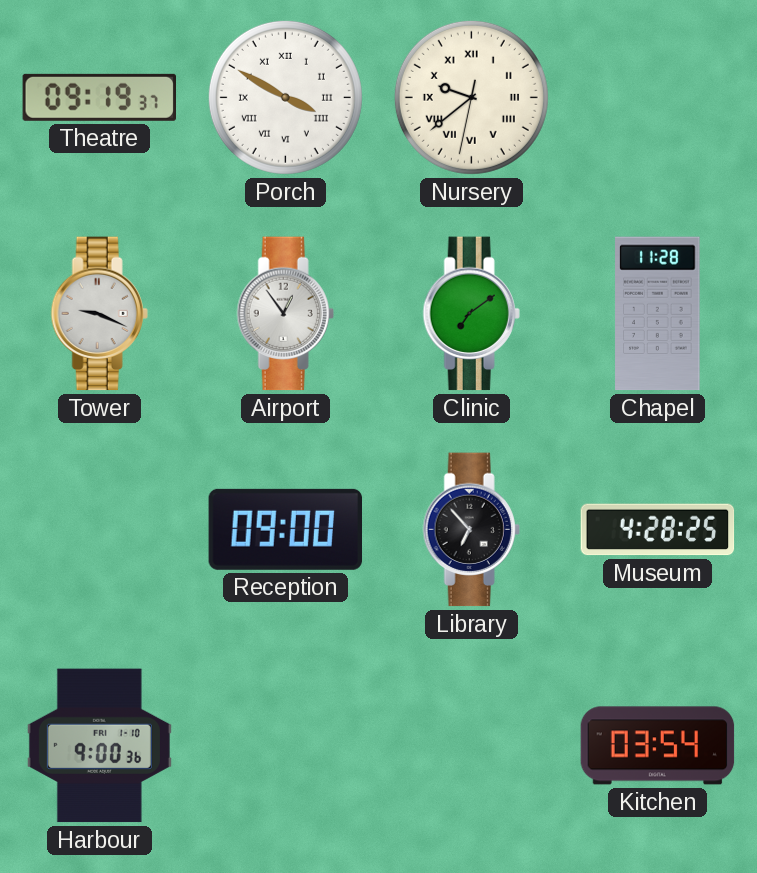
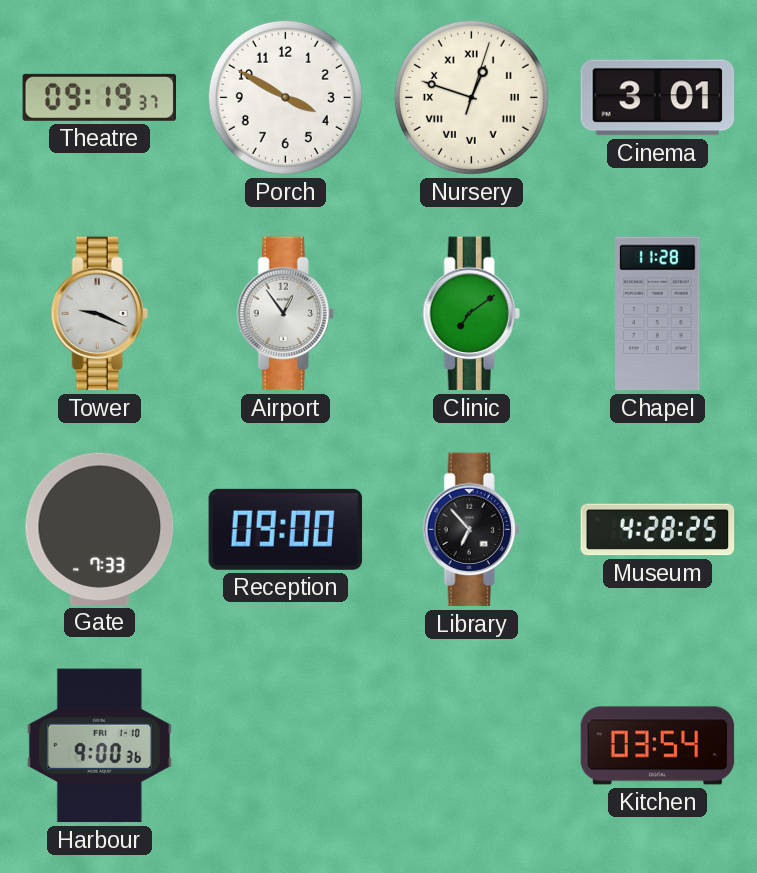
Porch numerals: Roman -> Arabic (285, 97)
Nursery: 9:38 -> 12:48 (471, 97)
Cinema: none -> 3:01 (658, 98)
Gate: none -> 7:33 (100, 529)
